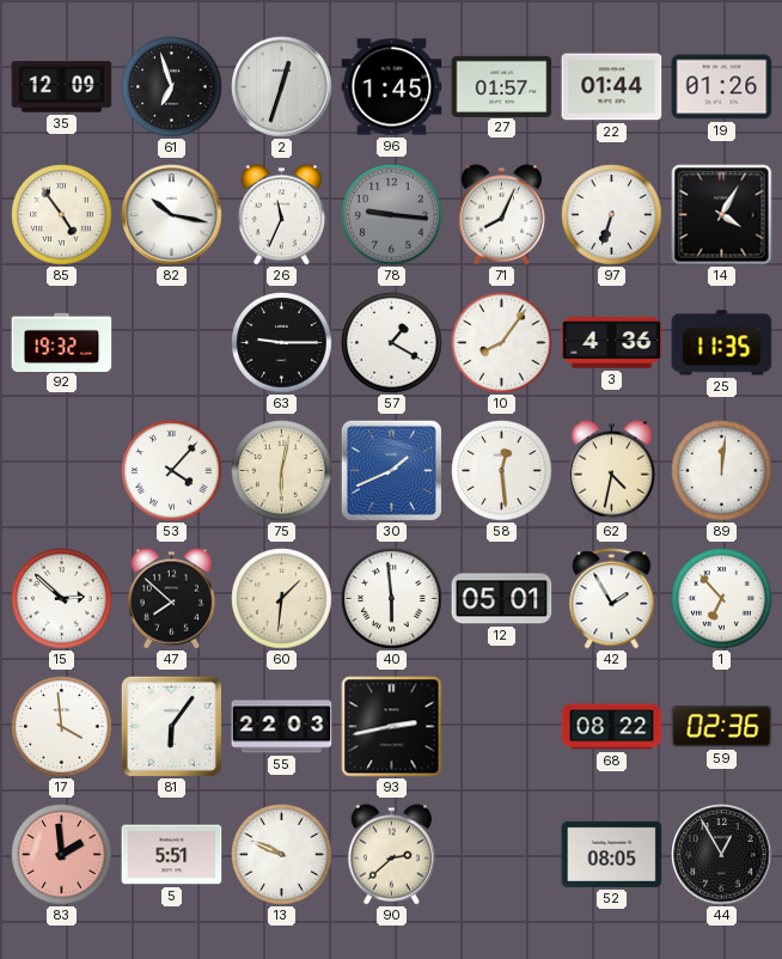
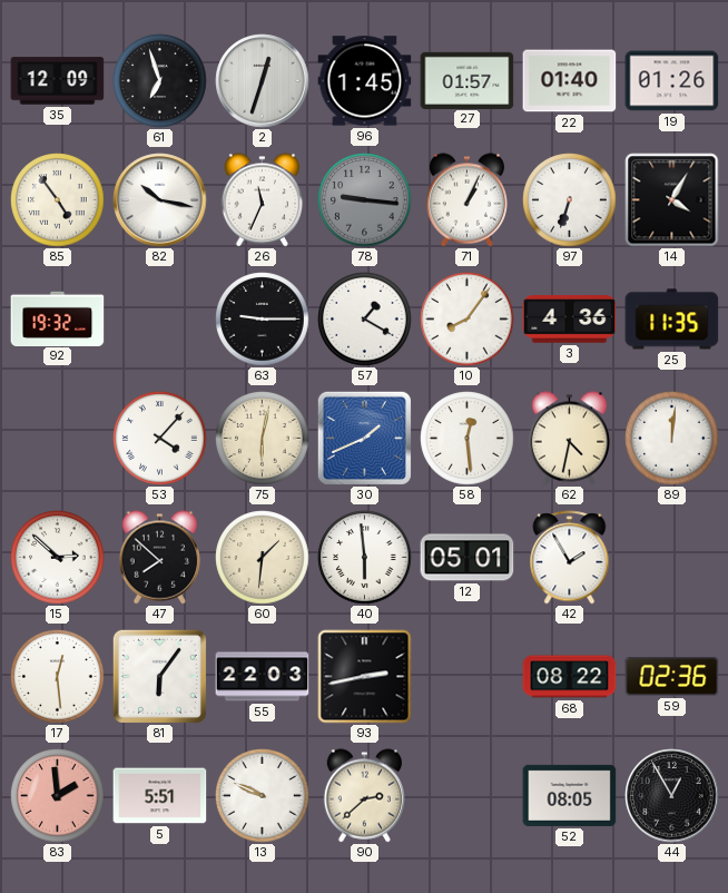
22: 01:44 -> 01:40 (570, 81)
71: 8:04 -> 1:04 (468, 200)
1: 6:53 -> none (722, 599)
17: 3:59 -> 12:29 (58, 677)
